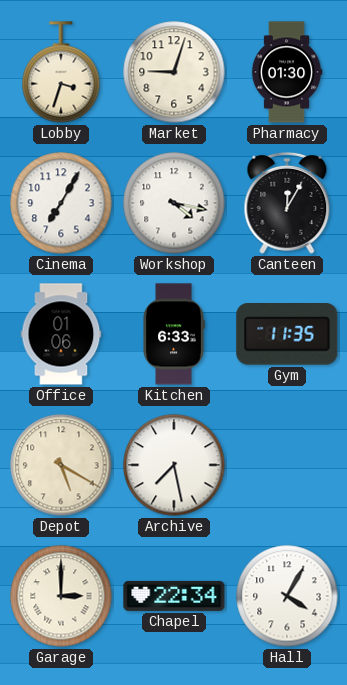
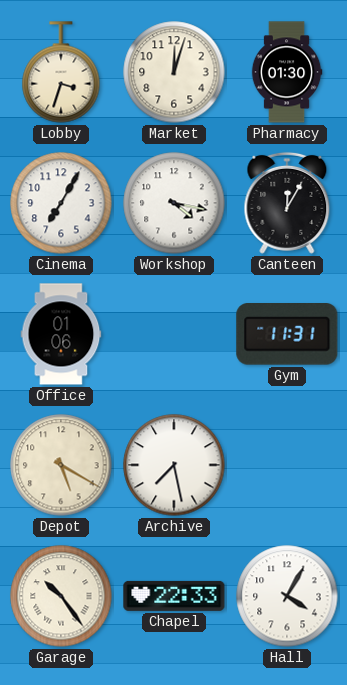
Market: 9:03 -> 12:03 (174, 72)
Kitchen: 6:33 -> none (174, 334)
Gym: 11:35 -> 11:31 (287, 335)
Garage: 3:00 -> 10:24 (61, 596)
Chapel: 22:34 -> 22:33 (174, 596)
